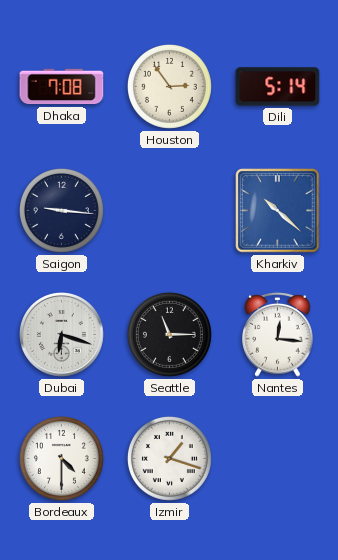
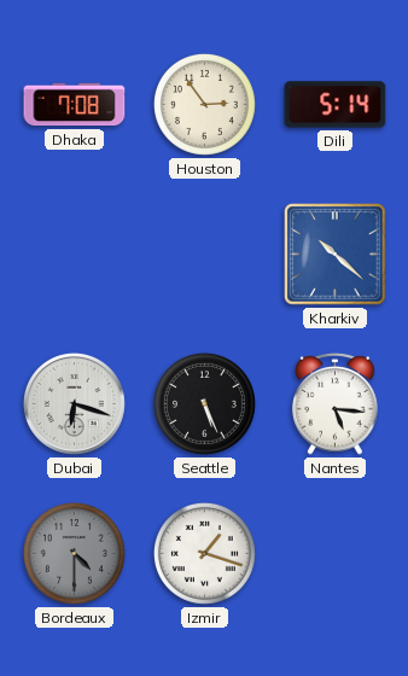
Saigon: 9:16 -> none (61, 210)
Seattle: 11:15 -> 5:26 (204, 403)
Nantes: 12:16 -> 5:16 (336, 403)
Bordeaux dial: white -> grey (74, 553)
